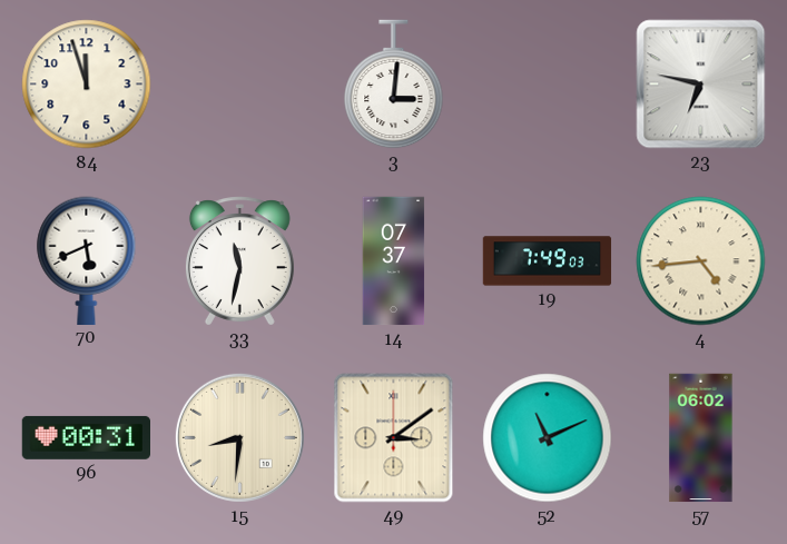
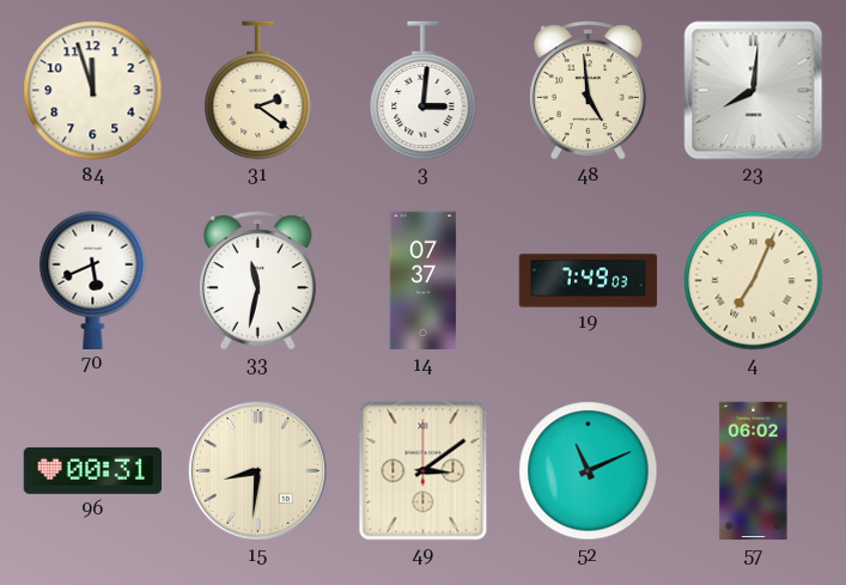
31: none -> 2:21 (258, 91)
48: none -> 4:59 (588, 91)
23: 6:47 -> 8:01 (754, 91)
4: 4:44 -> 7:04 (754, 281)
